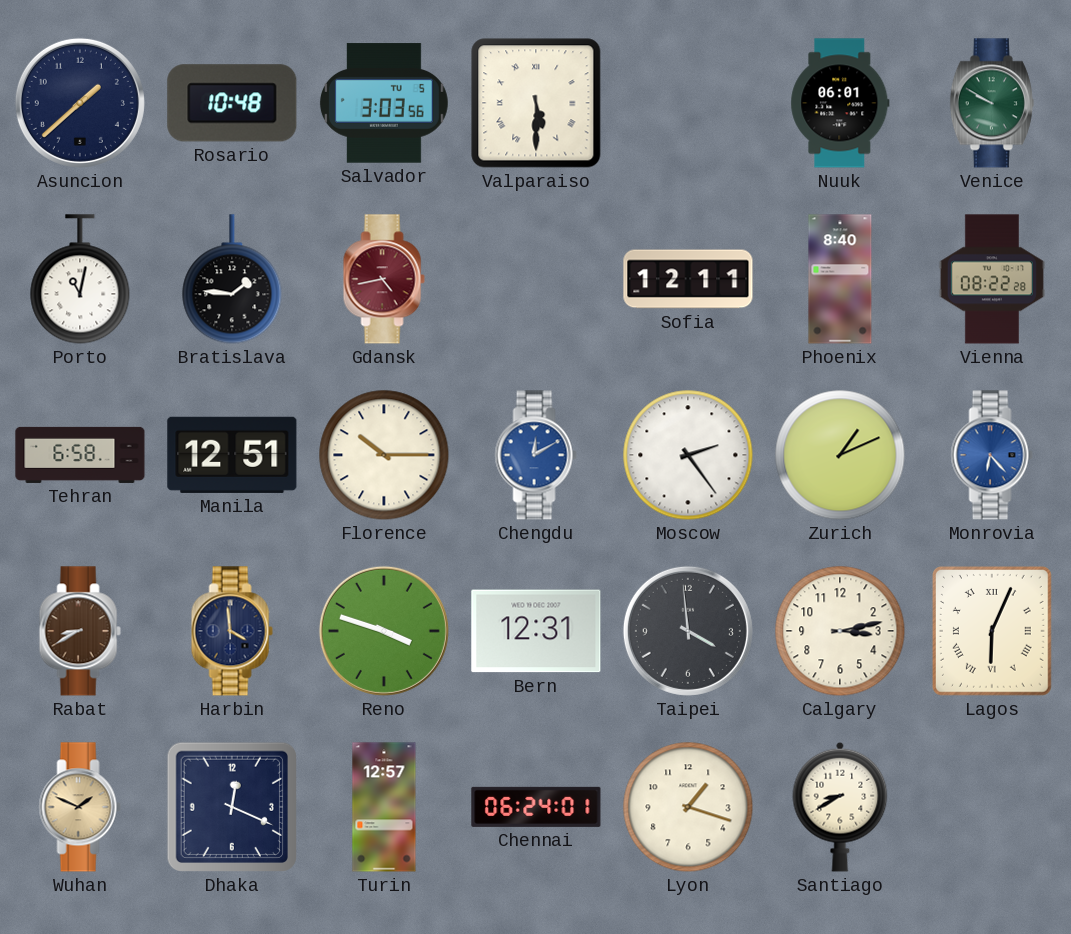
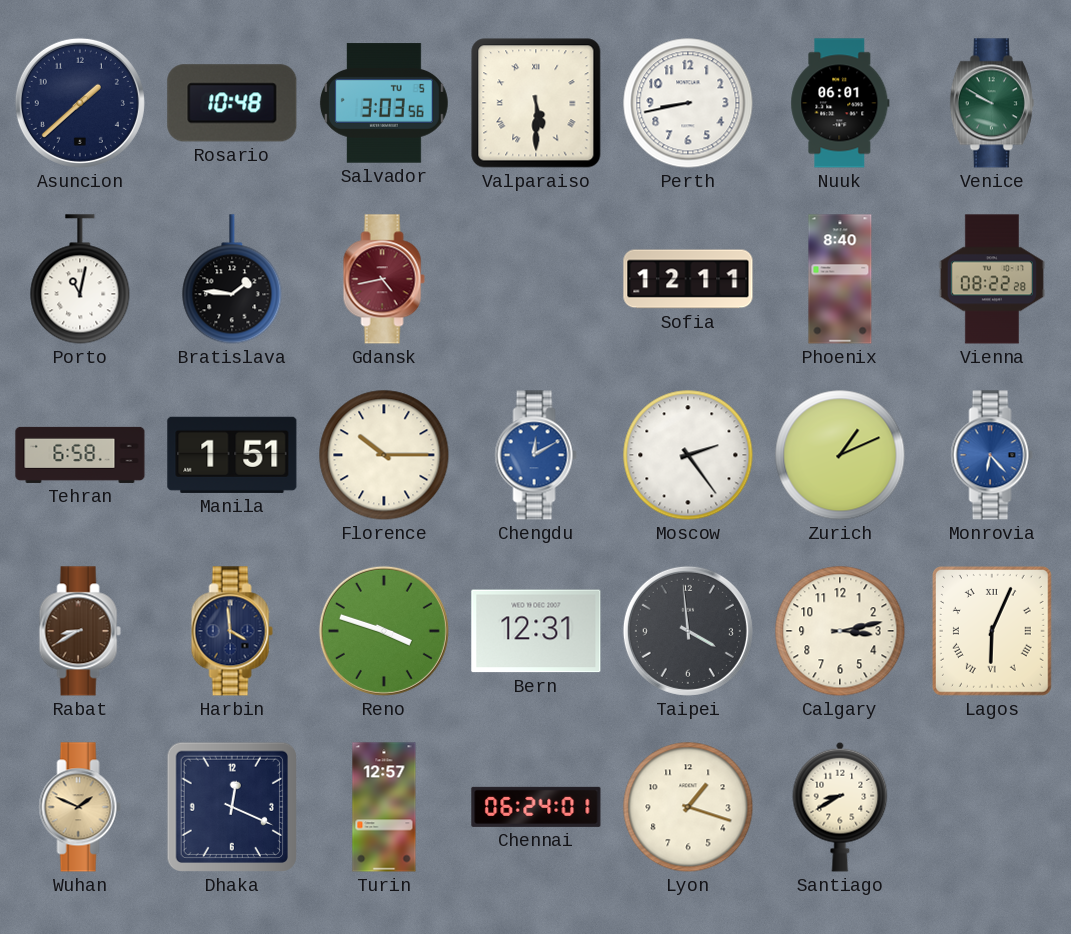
Perth: none -> 8:43 (688, 103)
Manila: 12:51 -> 1:51 (232, 455)
